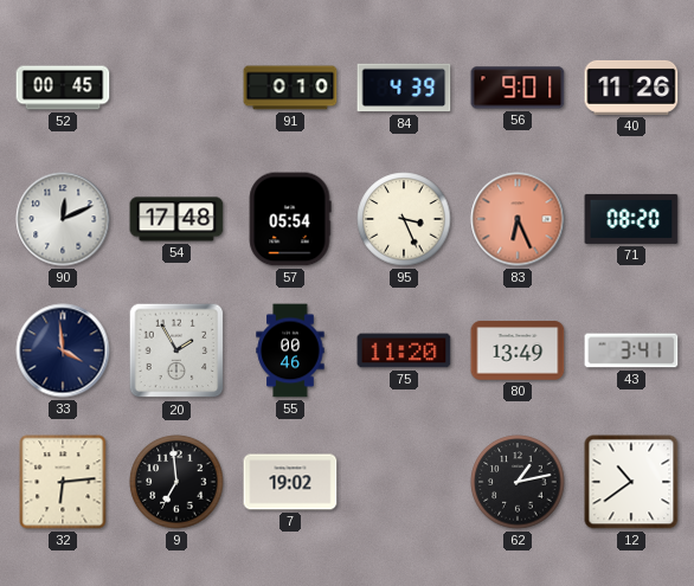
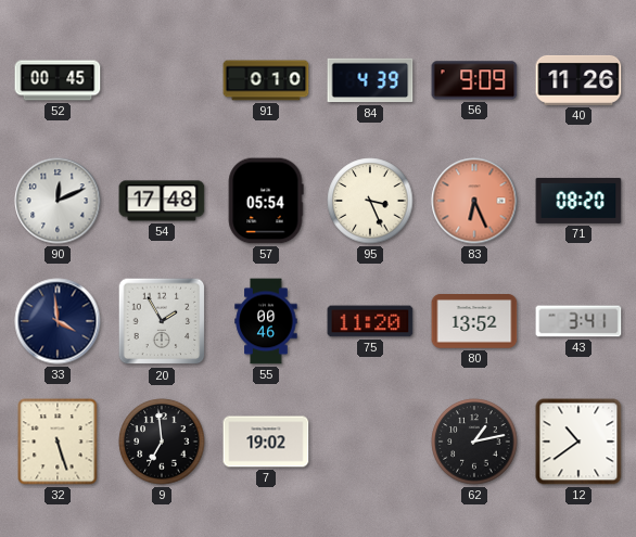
56: 9:01 -> 9:09 (474, 80)
80: 13:49 -> 13:52 (474, 321)
32: 6:14 -> 5:27 (58, 442)
